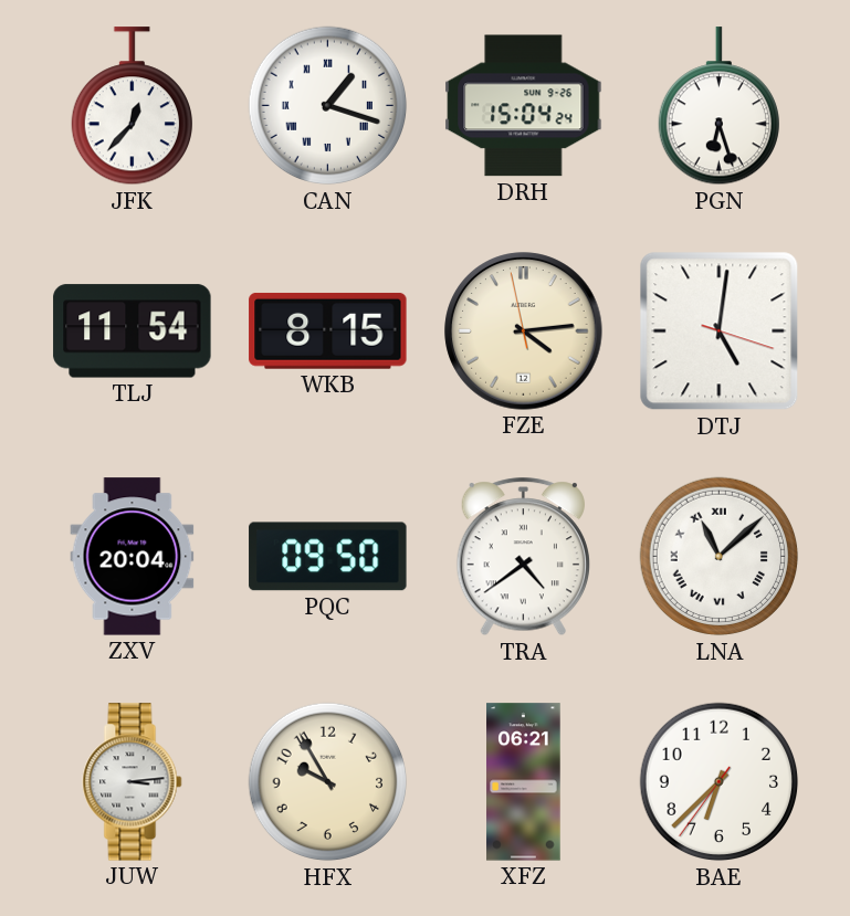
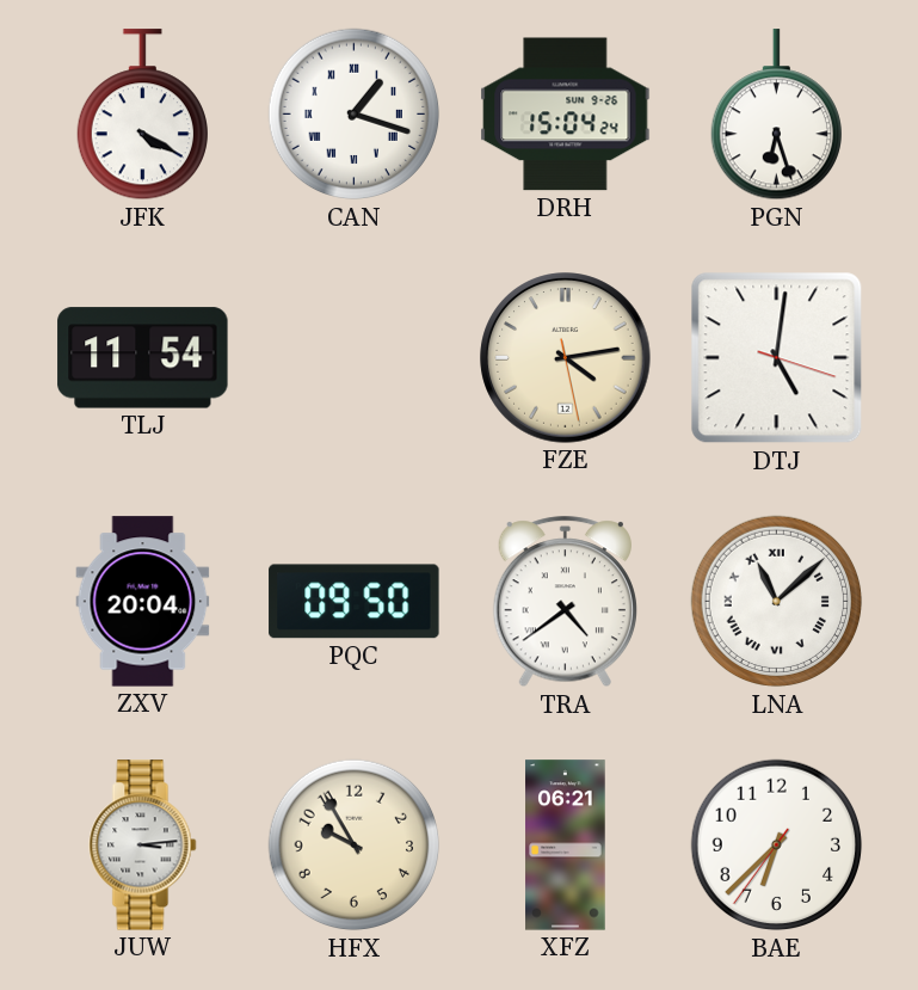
JFK: 12:37 -> 4:20 (142, 115)
WKB: 8:15 -> none (328, 330)
FZE: 4:13:58 -> 4:13:28 (566, 358)
